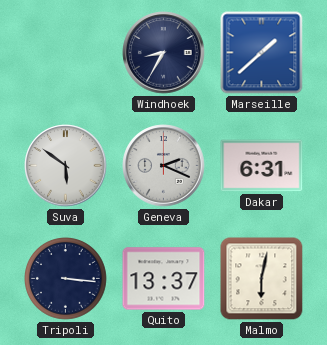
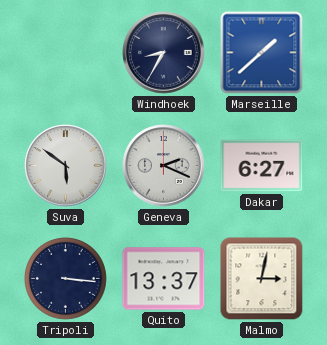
Dakar: 6:31 -> 6:27 (262, 166)
Malmo: 6:02 -> 3:02 (262, 279)
